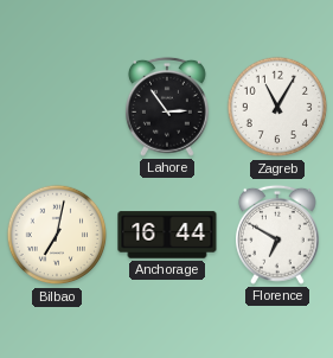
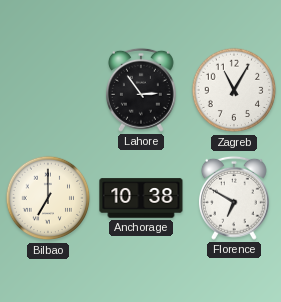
Bilbao: 7:02 -> 7:00 (48, 198)
Anchorage: 16:44 -> 10:38 (141, 198)
